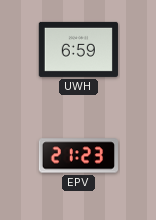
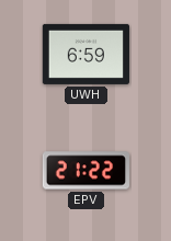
EPV: 21:23 -> 21:22 (86, 171)
